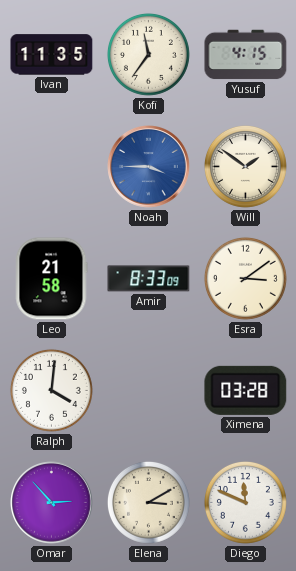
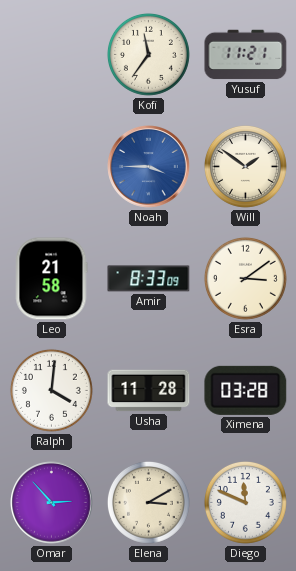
Ivan: 11:35 -> none (52, 55)
Yusuf: 4:15 -> 11:21 (246, 55)
Usha: none -> 11:28 (149, 391)
